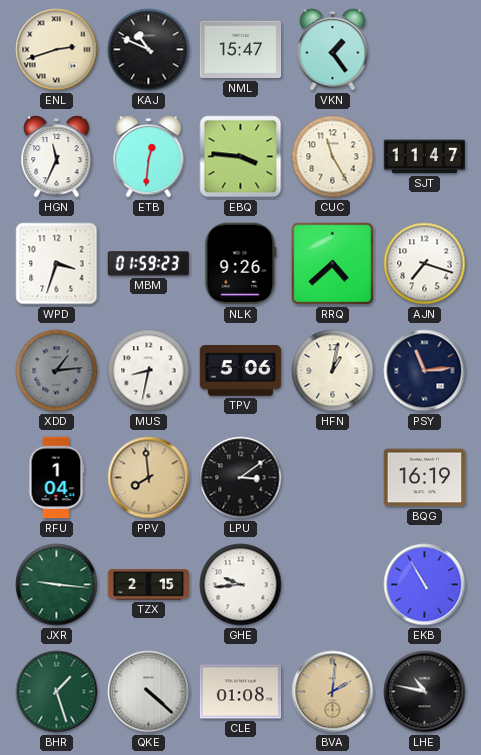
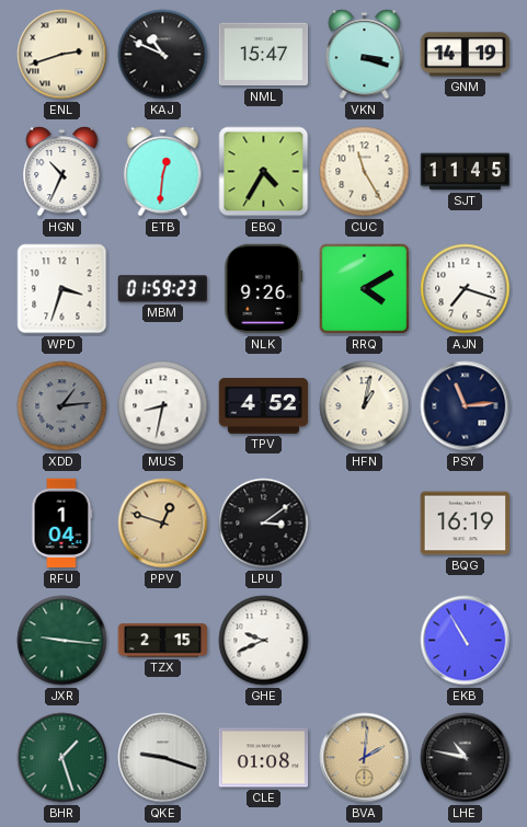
VKN: 1:24 -> 3:18 (365, 55)
GNM: none -> 14:19 (466, 55)
HGN: 11:34 -> 10:34 (62, 172)
EBQ: 3:46 -> 4:35 (264, 172)
SJT: 11:47 -> 11:45 (466, 172)
RRQ: 4:38 -> 4:10 (365, 289)
TPV: 5:06 -> 4:52 (264, 406)
PPV: 7:59 -> 12:48 (163, 524)
GHE: 9:44 -> 9:41 (264, 641)
QKE: 4:22 -> 9:18 (163, 758)
